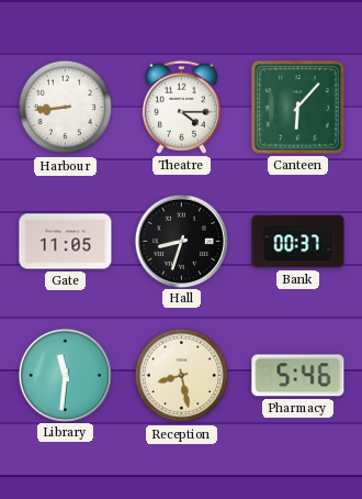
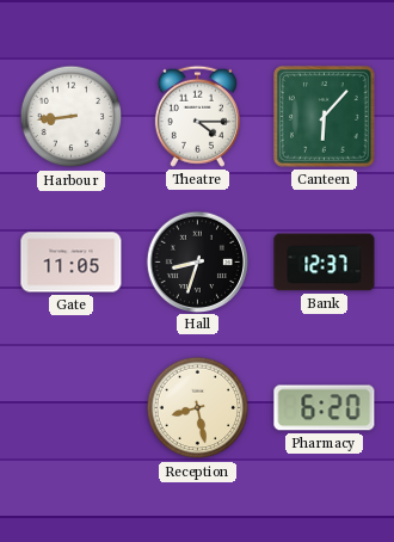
Bank: 00:37 -> 12:37 (325, 263)
Library: 11:31 -> none (65, 375)
Pharmacy: 5:46 -> 6:20 (325, 408)
